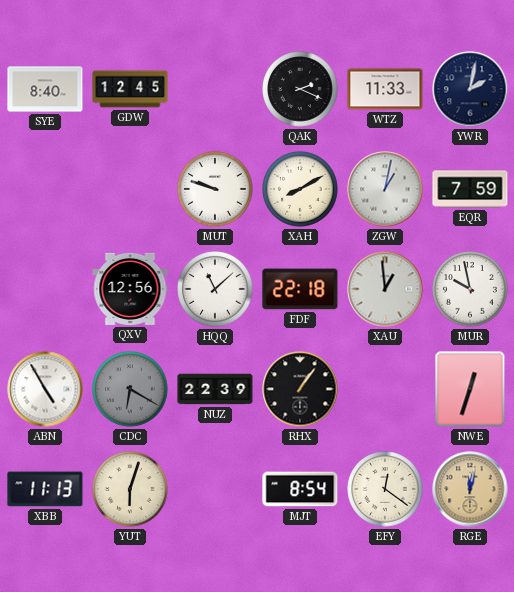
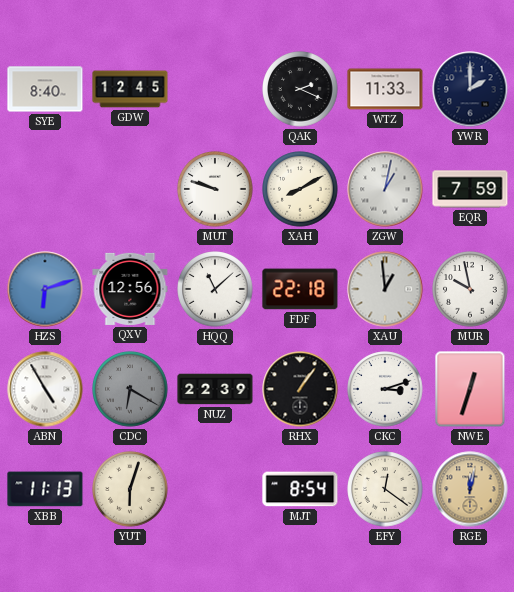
YWR: 2:02 -> 2:00 (470, 89)
HZS: none -> 6:12 (45, 289)
CKC: none -> 3:12 (385, 389)
